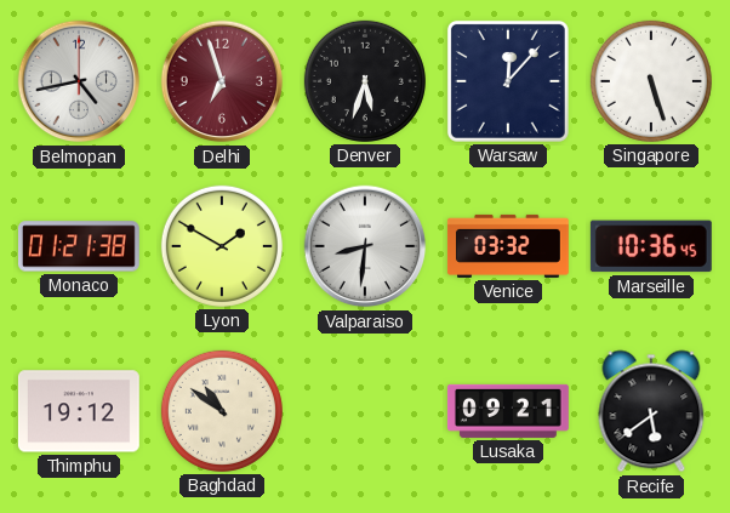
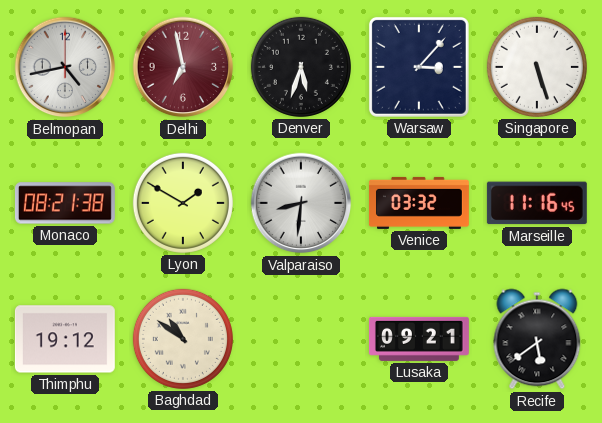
Delhi: 6:57 -> 6:58 (183, 67)
Warsaw: 12:07 -> 3:07 (419, 67)
Monaco: 01:21 -> 08:21 (65, 203)
Marseille: 10:36 -> 11:16 (537, 203)
